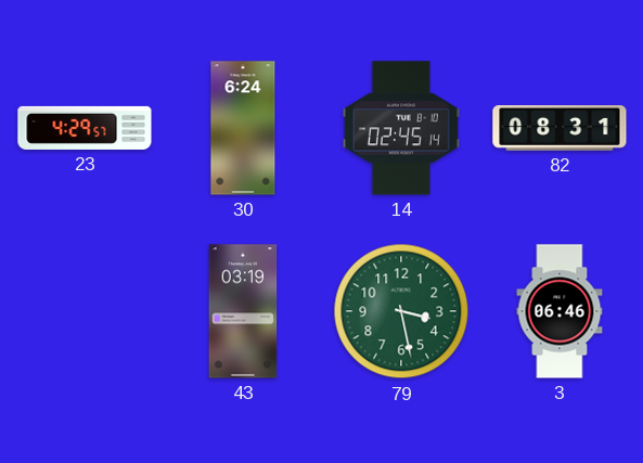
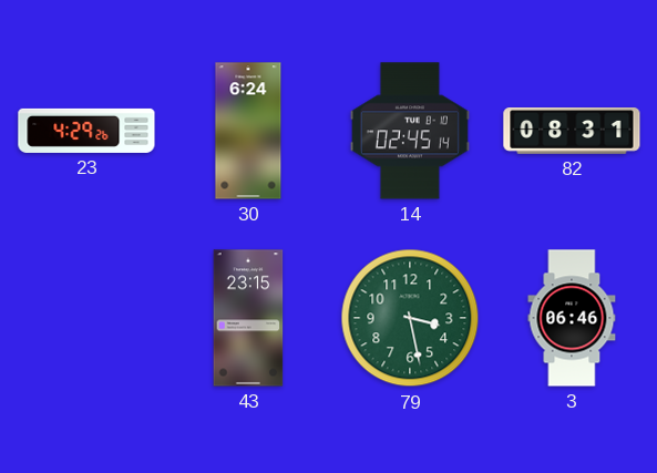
23: 4:29:57 -> 4:29:26 (86, 131)
43: 03:19 -> 23:15 (248, 318)
